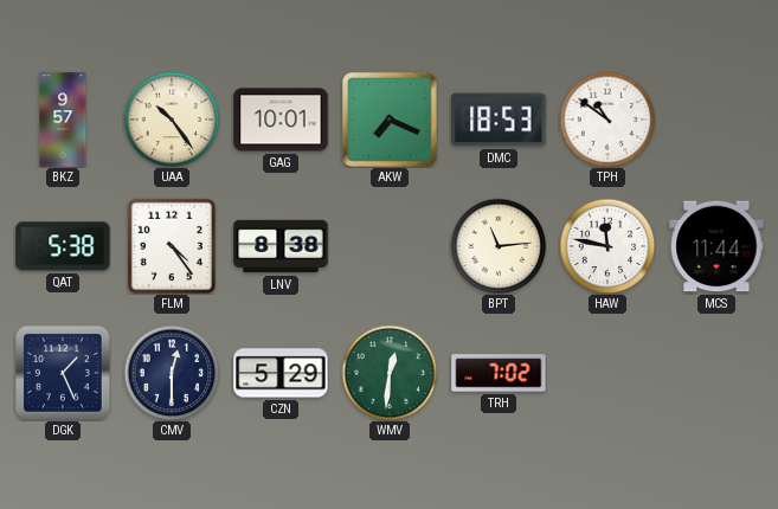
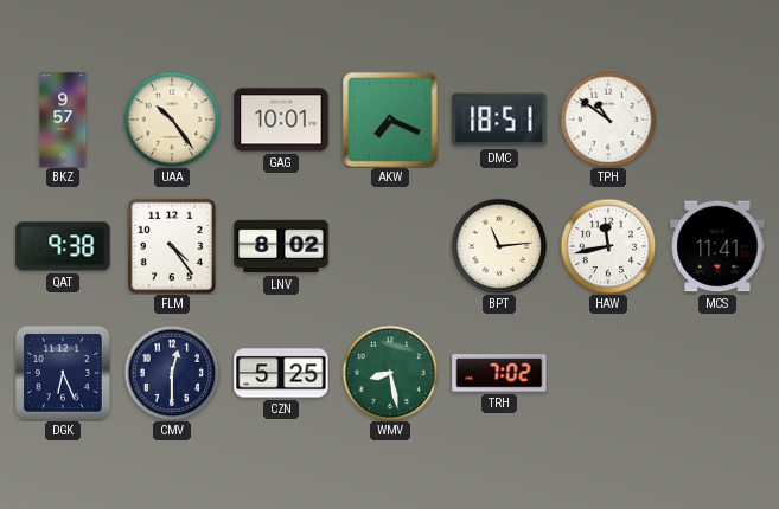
DMC: 18:53 -> 18:51 (499, 120)
QAT: 5:38 -> 9:38 (63, 246)
LNV: 8:38 -> 8:02 (281, 246)
HAW: 11:47 -> 11:43 (608, 246)
MCS: 11:44 -> 11:41 (717, 246)
DGK: 1:26 -> 6:26 (63, 373)
CZN: 5:29 -> 5:25 (281, 373)
WMV: 12:31 -> 8:28 (390, 373)
